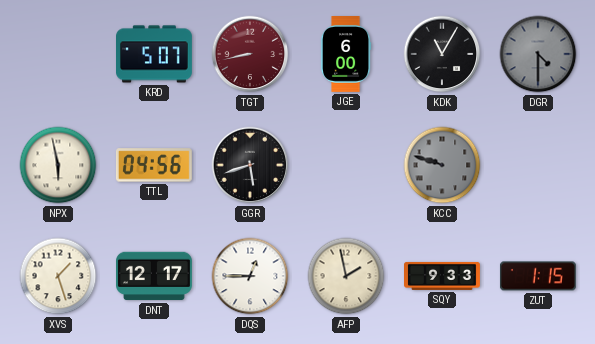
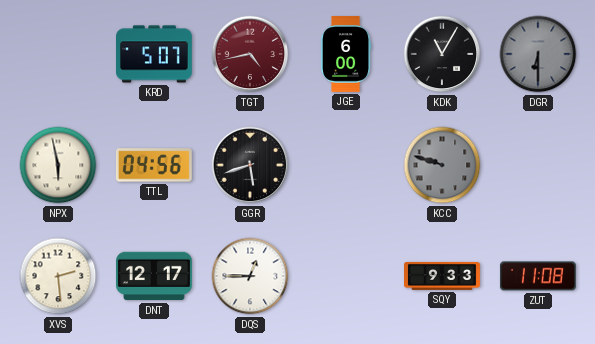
TGT: 8:43 -> 4:43 (250, 54)
DGR: 4:30 -> 6:30 (538, 54)
XVS: 1:27 -> 2:29 (58, 276)
AFP: 1:58 -> none (346, 276)
ZUT: 1:15 -> 11:08 (538, 276)
